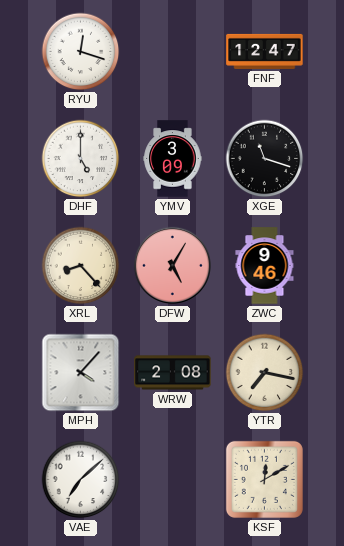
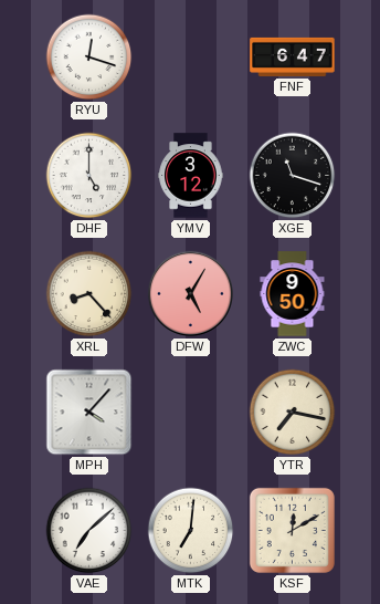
FNF: 12:47 -> 6:47 (293, 56)
YMV: 3:09 -> 3:12 (191, 176)
ZWC: 9:46 -> 9:50 (293, 294)
WRW: 2:08 -> none (173, 373)
MTK: none -> 7:01 (191, 531)
